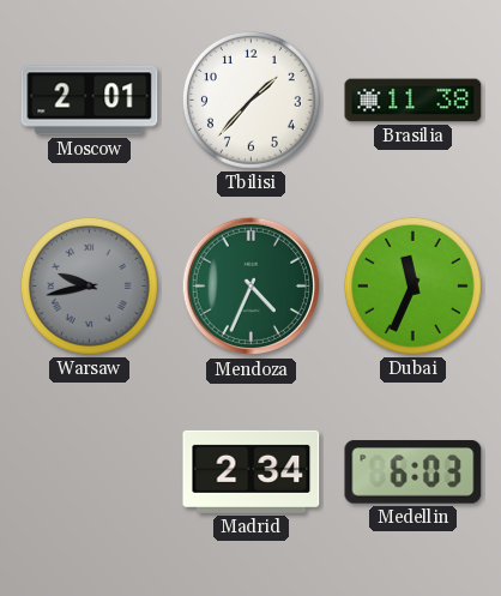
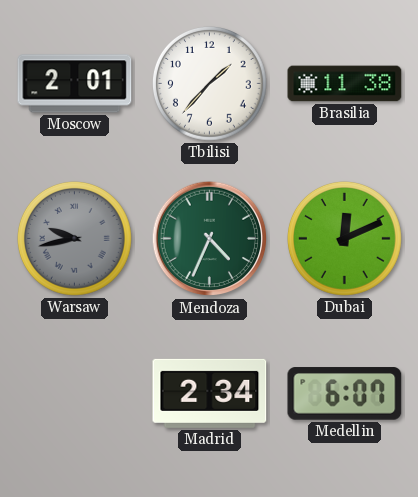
Dubai: 11:34 -> 12:11 (345, 239)
Medellin: 6:03 -> 6:07 (345, 394)
